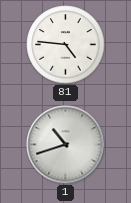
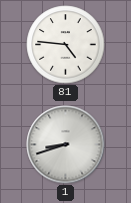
1: 10:42 -> 8:42 (66, 145)
